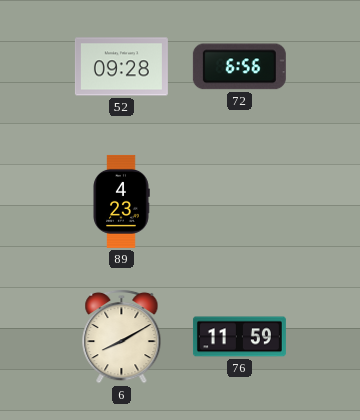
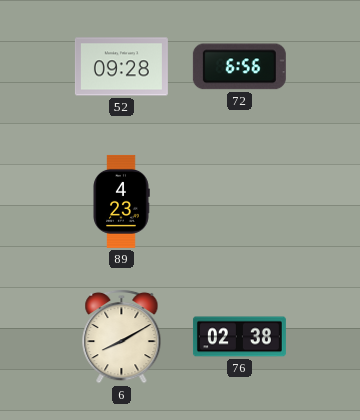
76: 11:59 -> 02:38 (239, 337)
